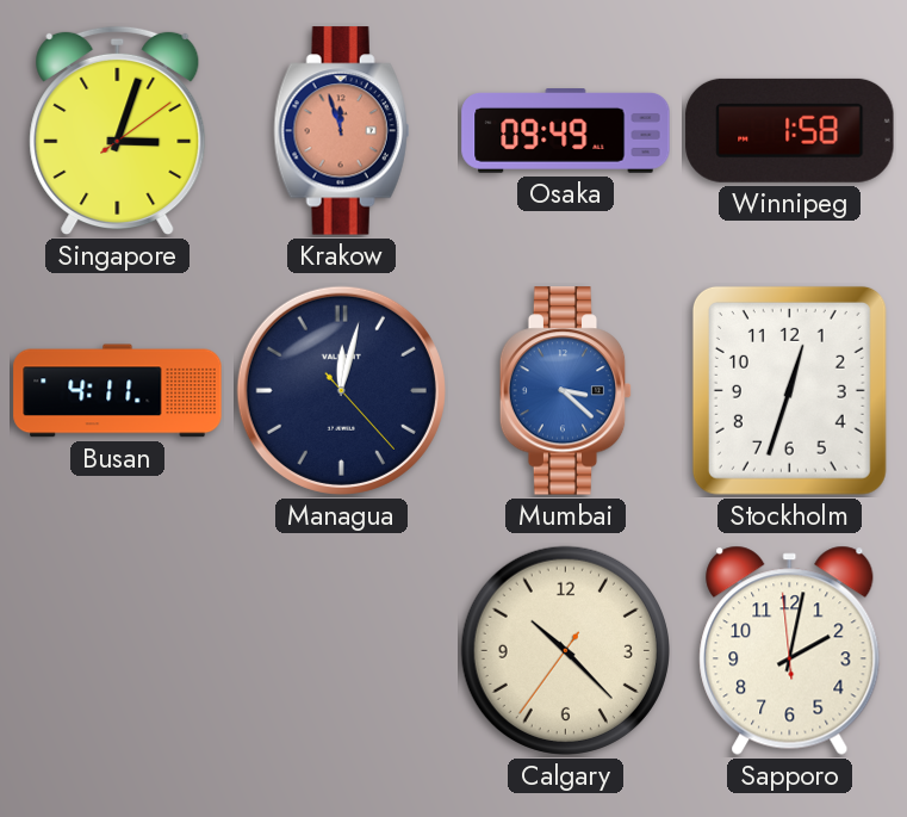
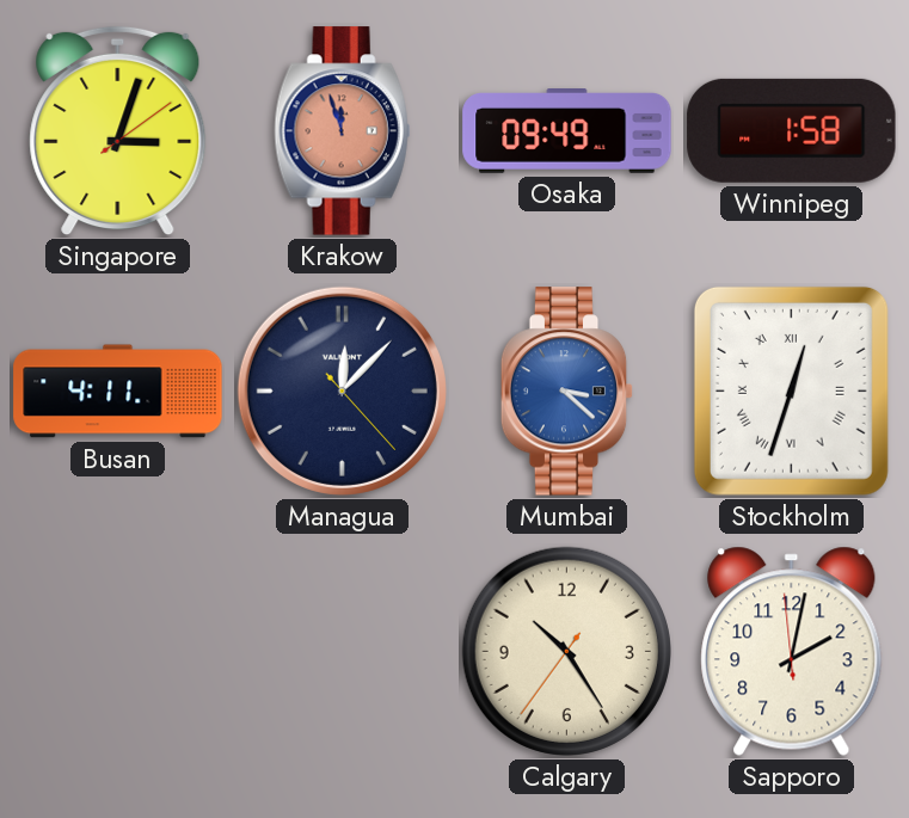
Managua: 12:02 -> 12:07 (342, 390)
Stockholm numerals: Arabic -> Roman (791, 390)
Calgary: 10:22 -> 10:24 (566, 651)
